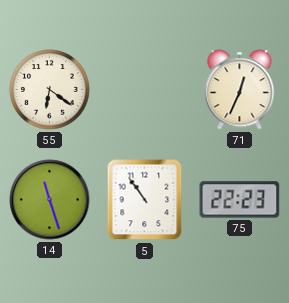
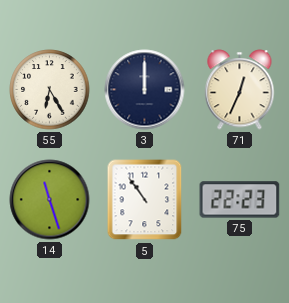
55: 6:21 -> 6:25 (50, 90)
3: none -> 12:00 (145, 90)
